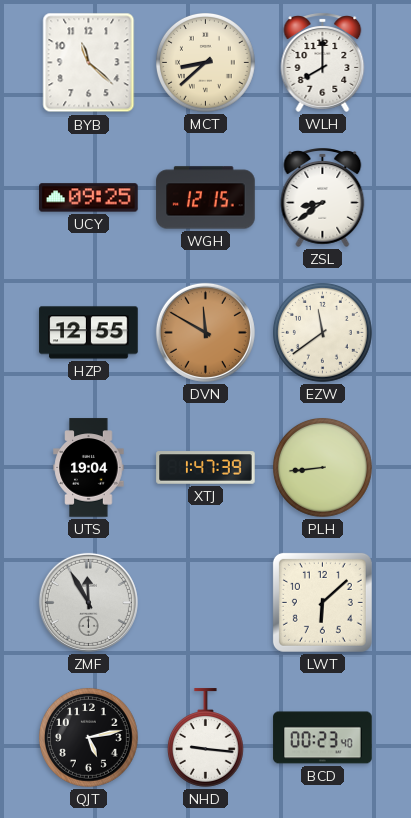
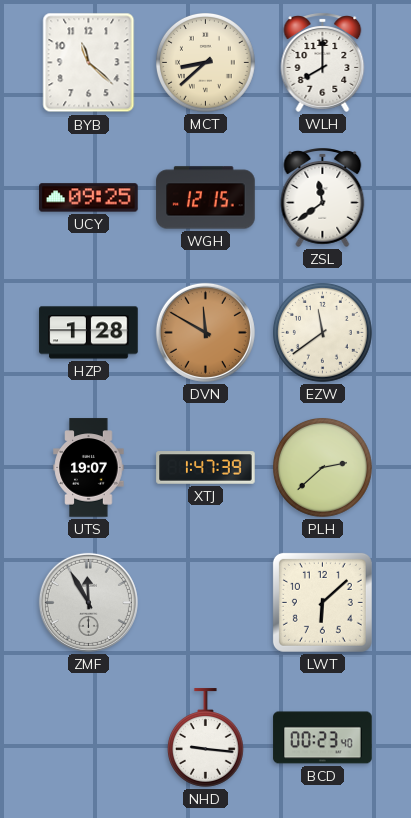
ZSL: 8:39 -> 11:39 (323, 197)
HZP: 12:55 -> 1:28 (89, 333)
UTS: 19:04 -> 19:07 (89, 468)
PLH: 8:44 -> 2:38 (323, 468)
QJT: 5:13 -> none (89, 738)
